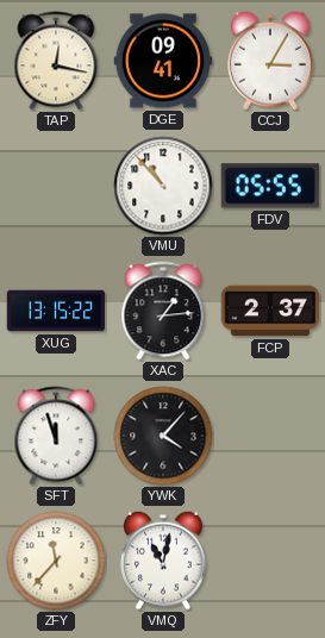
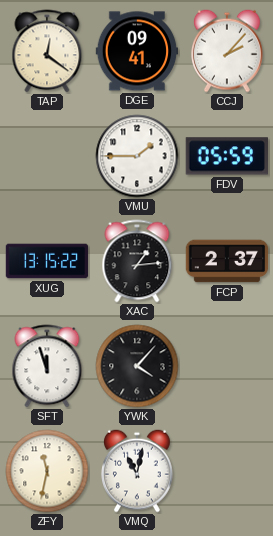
TAP: 12:17 -> 12:21 (47, 51)
CCJ: 3:05 -> 2:07 (228, 51)
VMU: 10:53 -> 1:45 (137, 156)
FDV: 05:55 -> 05:59 (226, 156)
ZFY: 11:37 -> 11:32 (47, 471)
